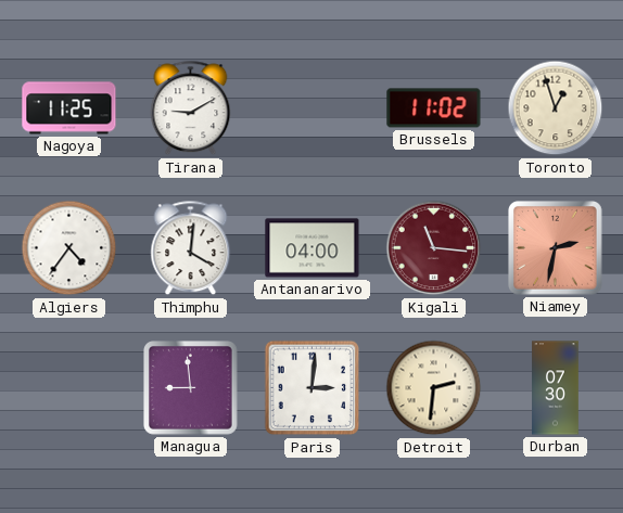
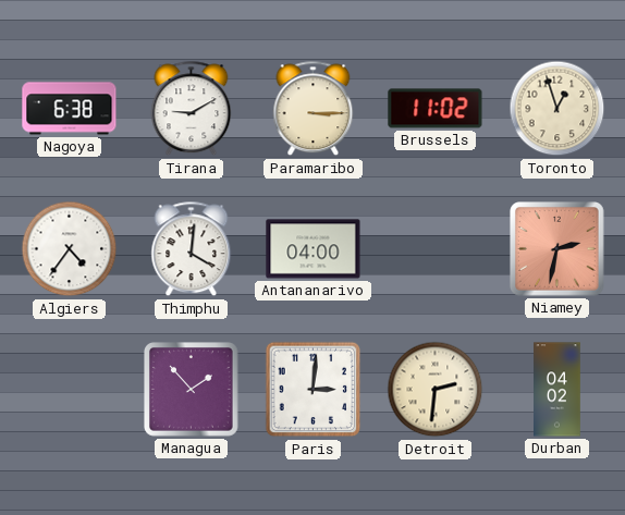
Nagoya: 11:25 -> 6:38 (70, 109)
Paramaribo: none -> 3:15 (314, 109)
Kigali: 11:16 -> none (434, 248)
Managua: 8:59 -> 1:53 (192, 390)
Durban: 07:30 -> 04:02 (557, 390)
